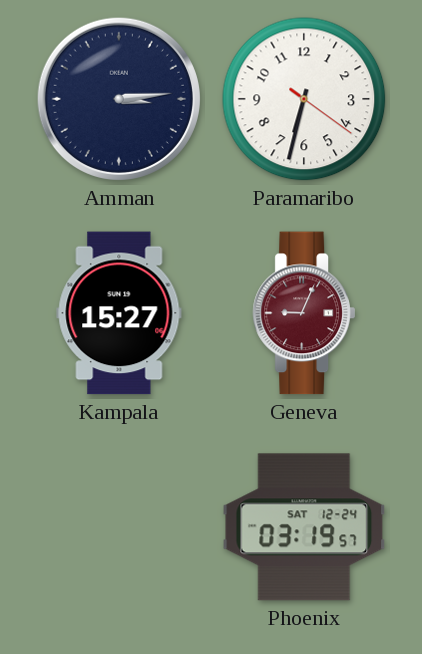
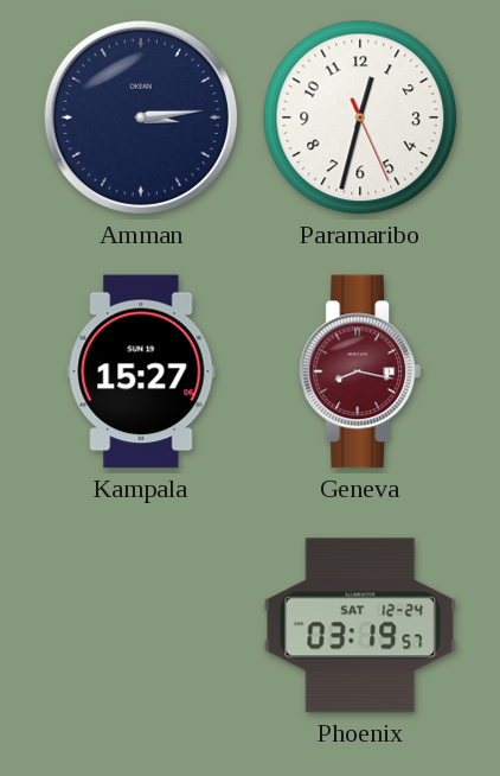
Paramaribo: 6:32 -> 12:32 (360, 117)
Geneva: 9:04 -> 8:17 (360, 371)
